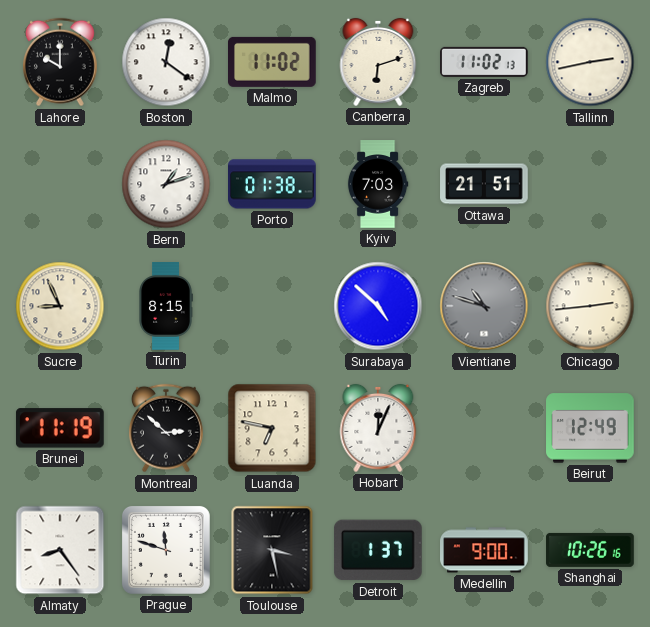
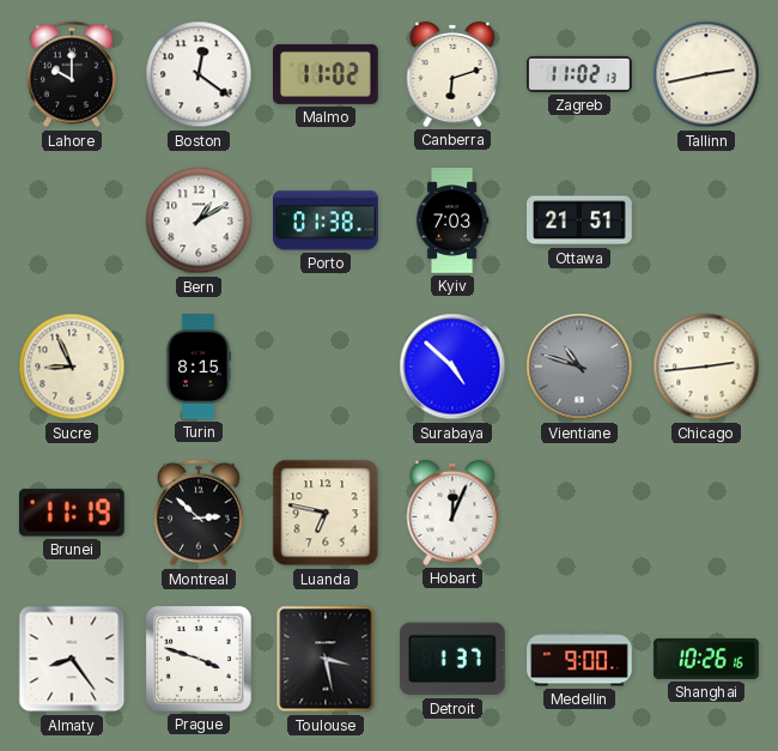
Bern: 1:12 -> 1:10 (199, 220)
Beirut: 12:49 -> none (590, 428)
Prague: 11:48 -> 3:48 (199, 659)
